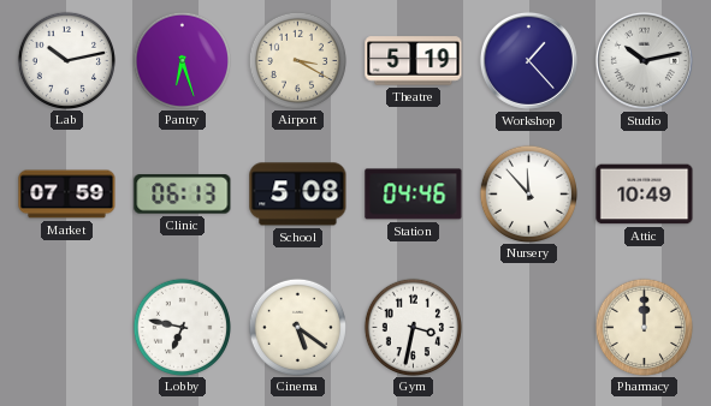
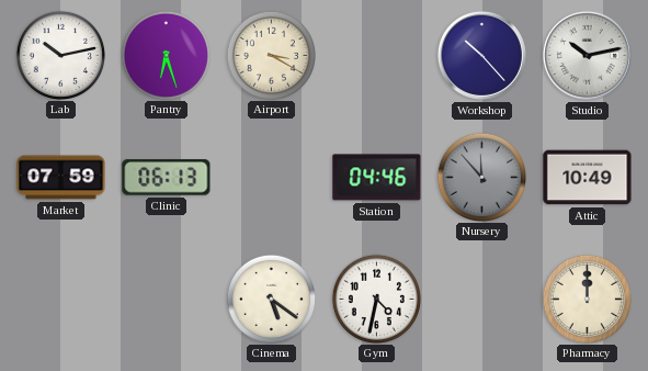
Theatre: 5:19 -> none (414, 61)
Workshop: 1:23 -> 10:23 (481, 55)
School: 5:08 -> none (298, 195)
Nursery dial: white -> grey (481, 177)
Lobby: 6:47 -> none (182, 327)
Gym: 3:32 -> 4:32 (376, 299)
